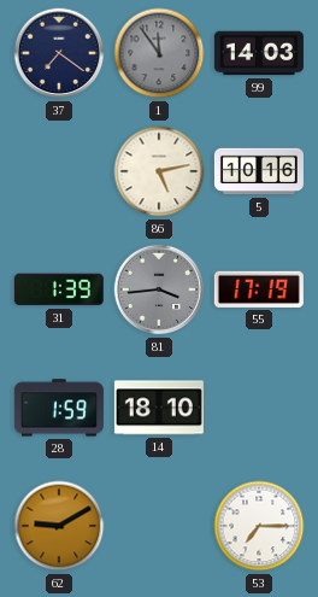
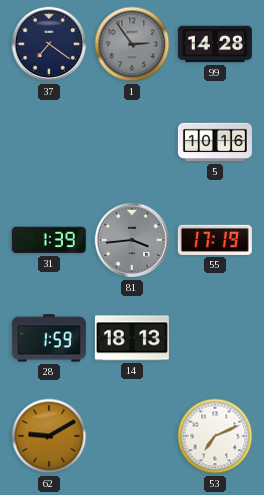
1: 11:54 -> 2:54 (132, 44)
99: 14:03 -> 14:28 (215, 44)
86: 5:13 -> none (159, 171)
14: 18:10 -> 18:13 (132, 338)
53: 7:15 -> 7:11 (215, 436)
